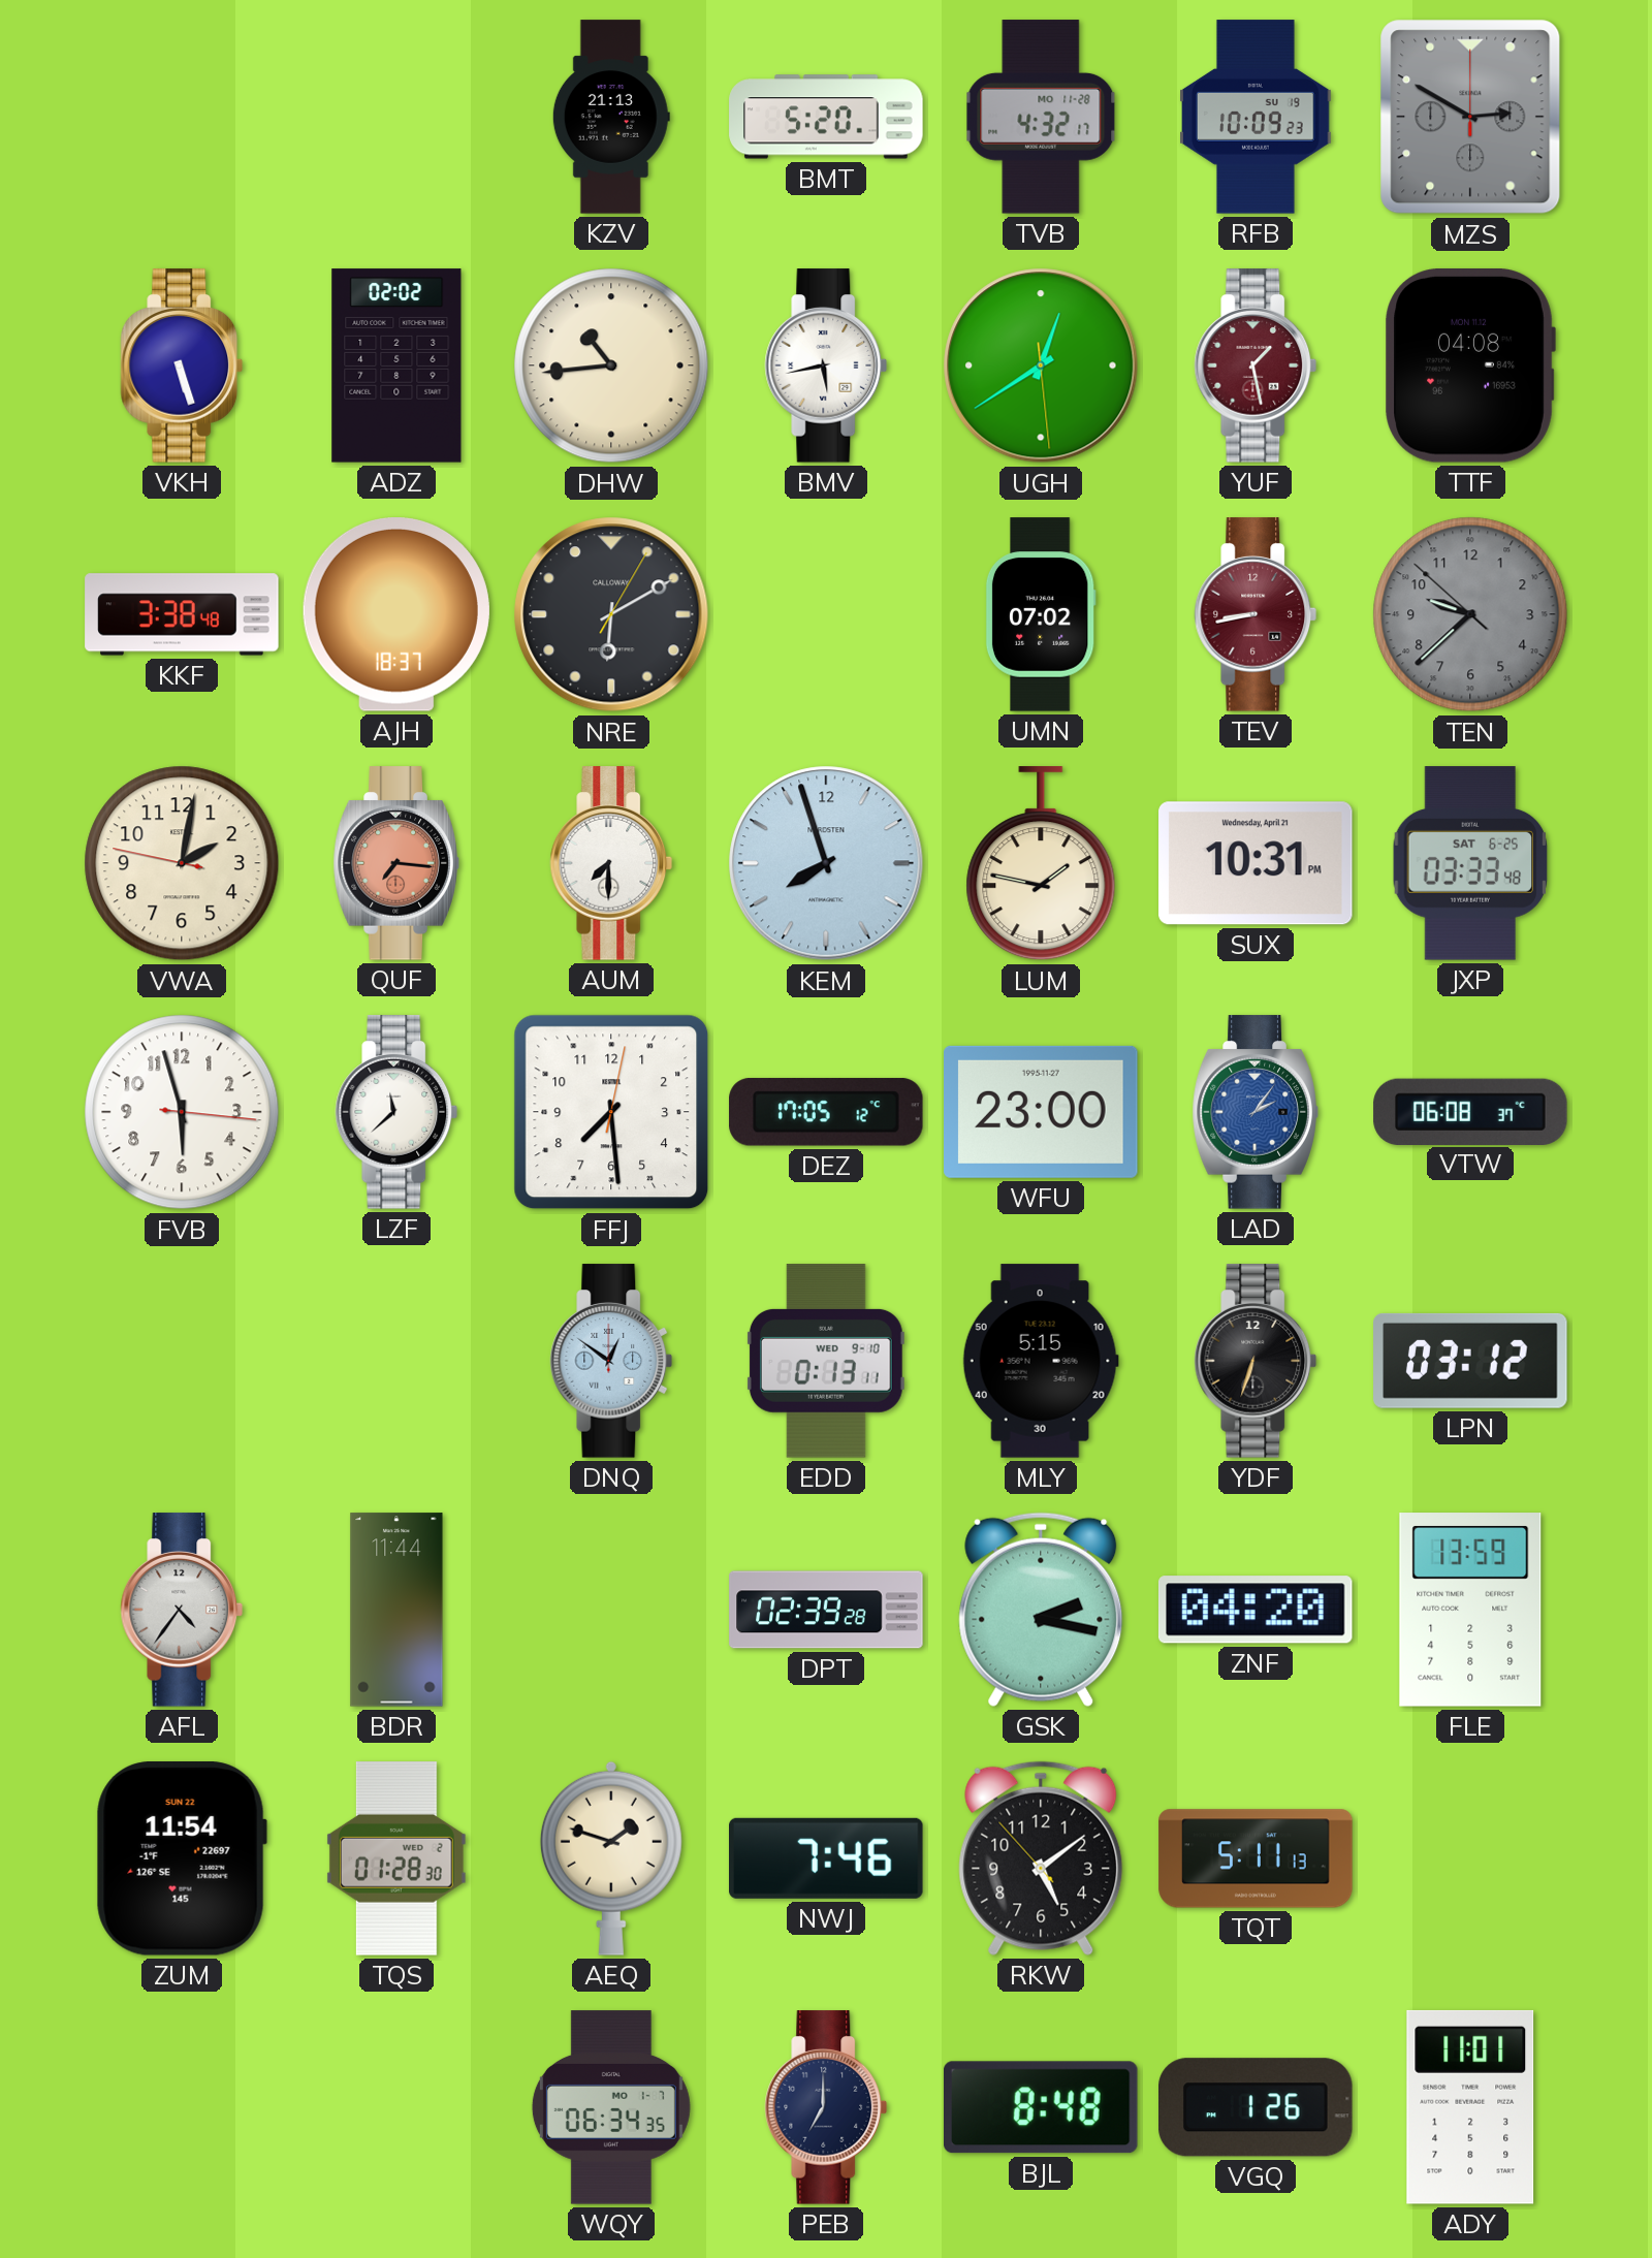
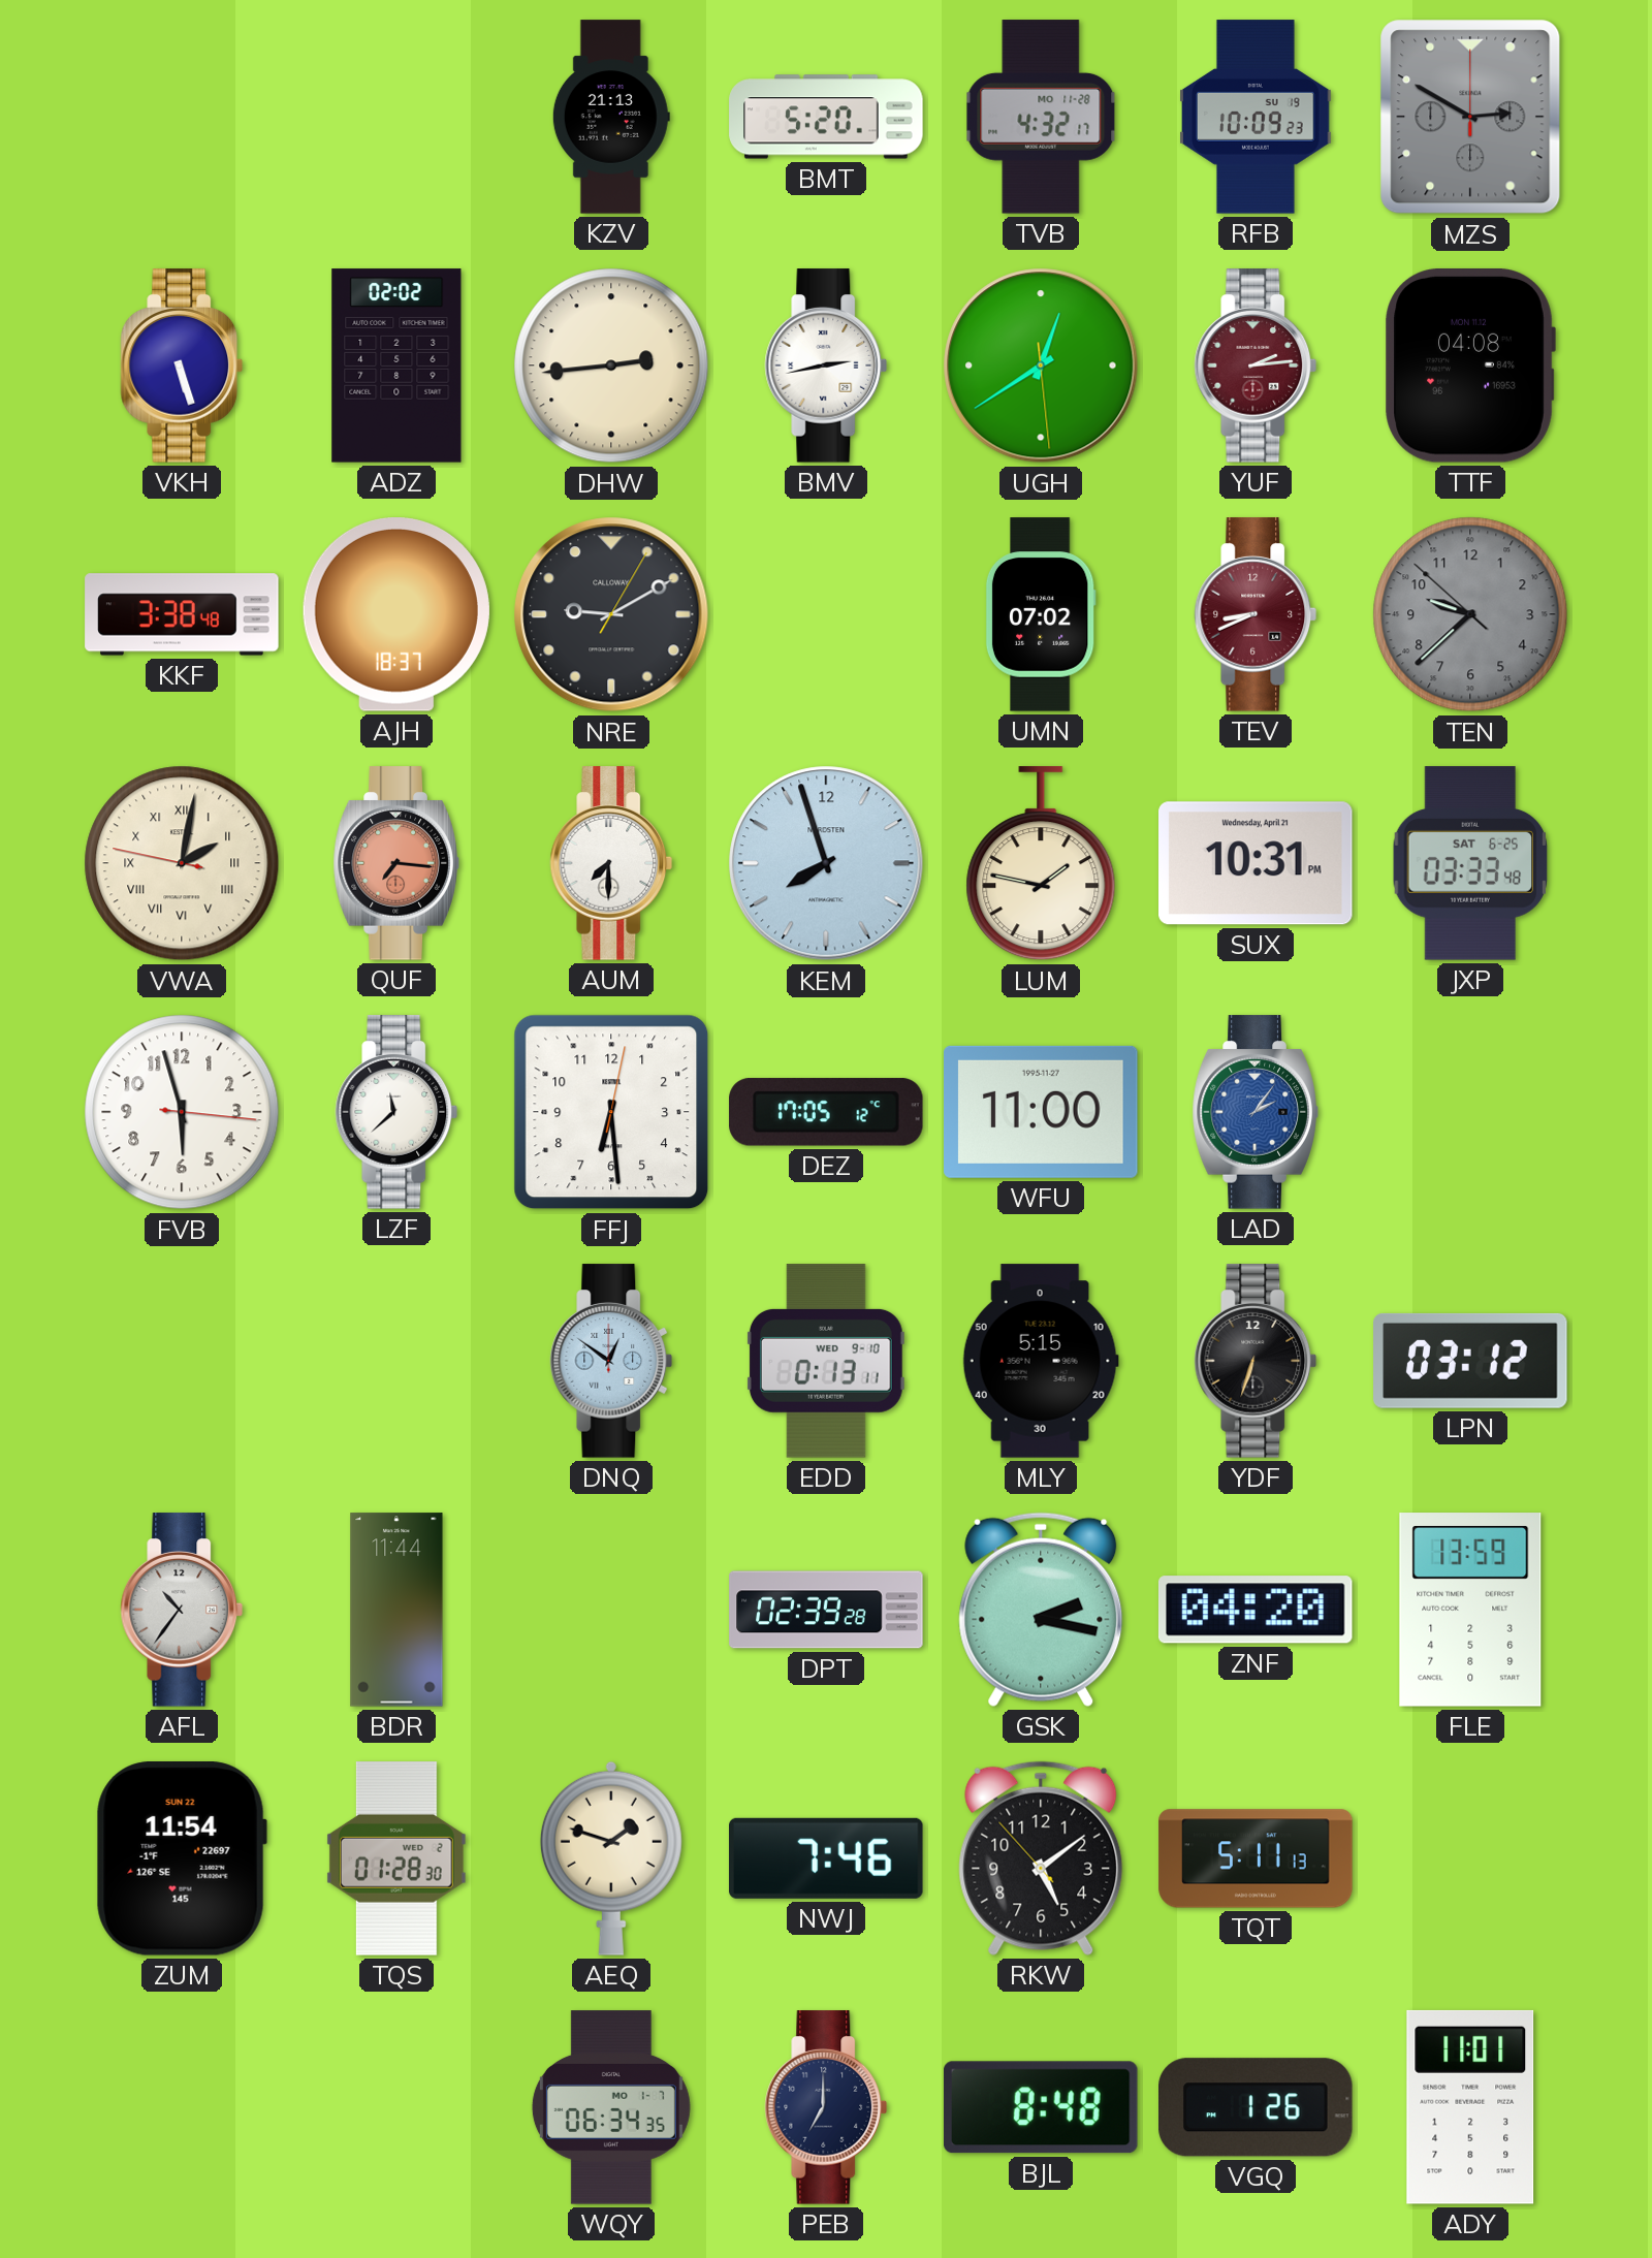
DHW: 10:44 -> 2:44 (611, 365)
BMV: 5:43 -> 2:43 (826, 365)
YUF: 1:28 -> 2:14 (1256, 365)
NRE: 6:10 -> 9:10 (611, 614)
TEV: 8:43 -> 8:41 (1256, 614)
VWA numerals: Arabic -> Roman (182, 863)
FFJ: 7:29 -> 6:29 (611, 1112)
WFU: 23:00 -> 11:00 (1041, 1112)
VTW: 06:08 -> none (1470, 1111)
AFL: 4:36 -> 10:36 (182, 1610)
